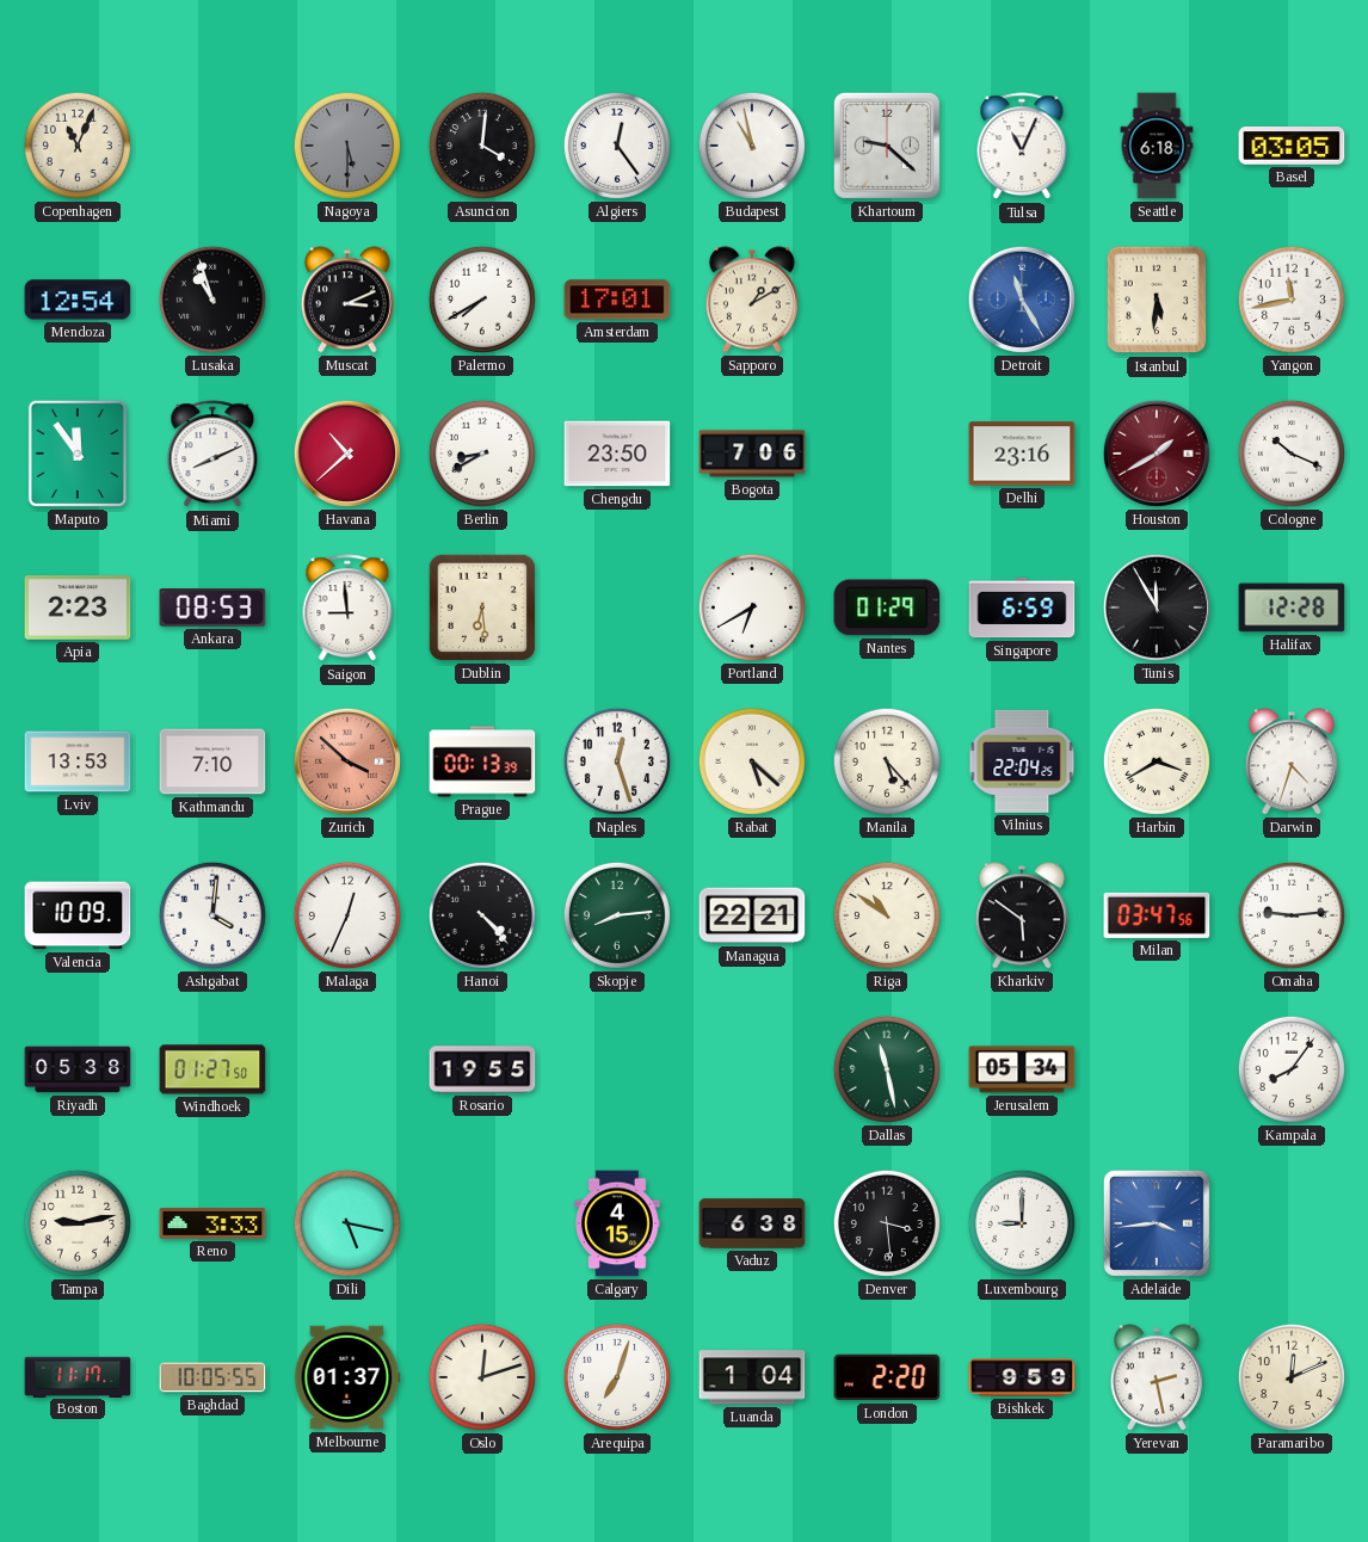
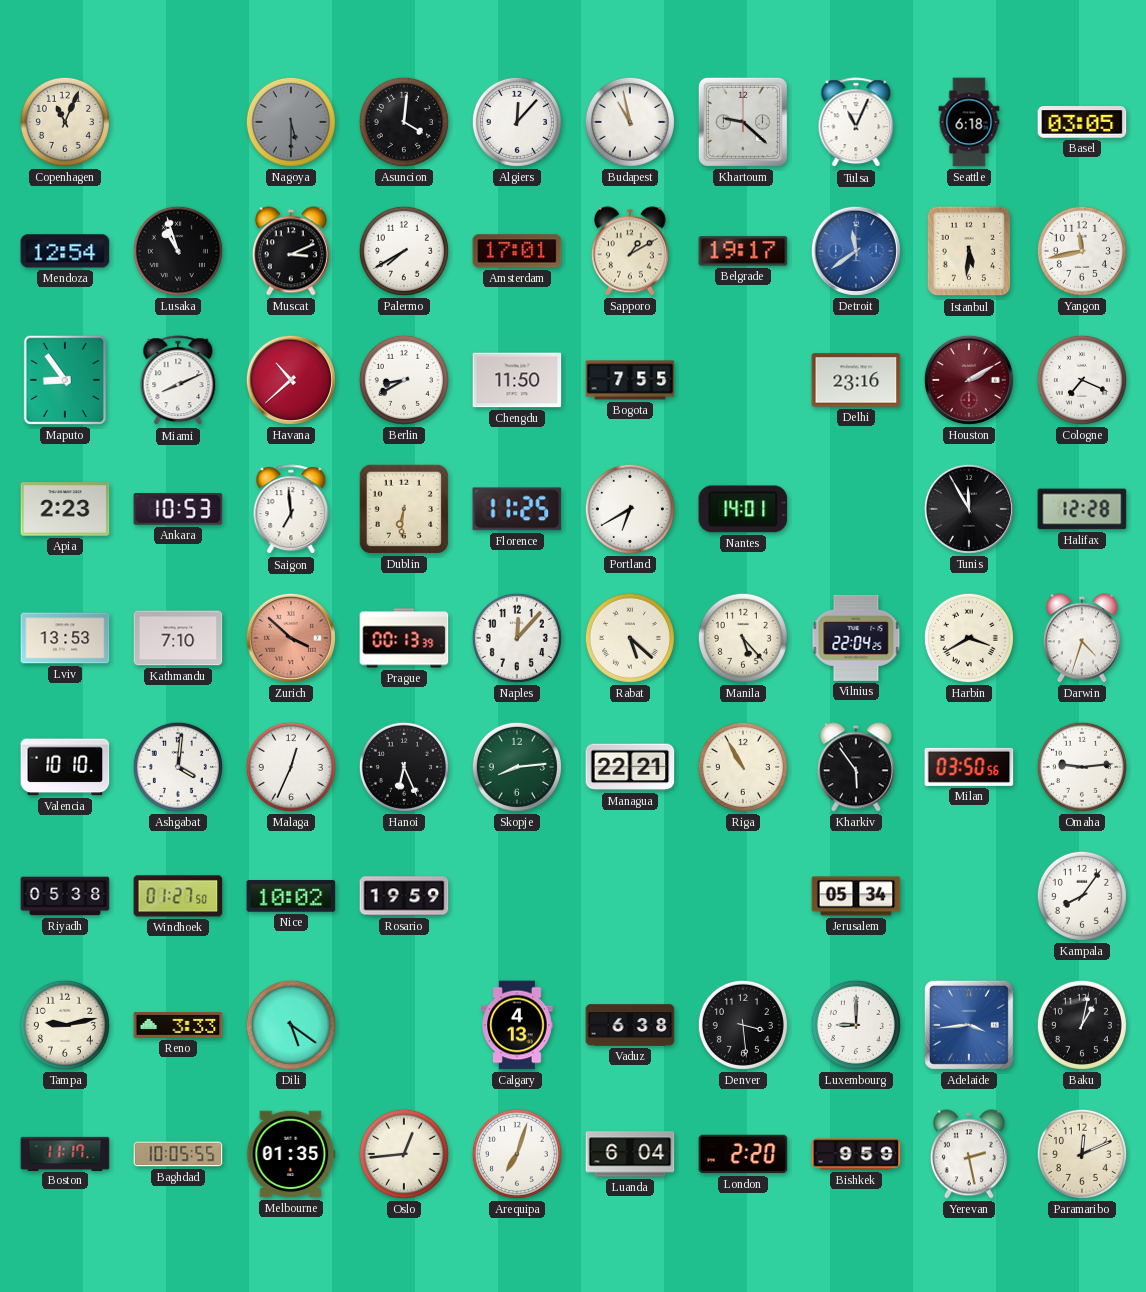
Algiers: 12:24 -> 12:07 (517, 122)
Belgrade: none -> 19:17 (743, 251)
Detroit: 11:25 -> 11:39 (856, 251)
Maputo: 11:54 -> 8:54 (65, 380)
Chengdu: 23:50 -> 11:50 (517, 380)
Bogota: 7:06 -> 7:55 (630, 380)
Houston: 1:40 -> 2:10 (969, 380)
Cologne: 10:19 -> 7:19 (1082, 380)
Ankara: 08:53 -> 10:53 (178, 510)
Saigon: 8:59 -> 6:59 (291, 510)
Dublin: 6:29 -> 6:31 (404, 509)
Florence: none -> 11:25 (517, 509)
Nantes: 01:29 -> 14:01 (743, 509)
Singapore: 6:59 -> none (1022, 607)
Naples: 12:27 -> 12:07 (517, 638)
Valencia: 10:09 -> 10:10 (65, 767)
Hanoi: 4:23 -> 6:26 (404, 767)
Riga: 10:51 -> 10:55 (743, 767)
Kharkiv: 5:51 -> 5:54 (856, 767)
Milan: 03:47 -> 03:50 (969, 767)
Nice: none -> 10:02 (291, 896)
Rosario: 19:55 -> 19:59 (404, 896)
Dallas: 11:28 -> none (887, 1069)
Dili: 5:17 -> 5:21 (291, 1025)
Calgary: 4:15 -> 4:13 (517, 1025)
Baku: none -> 1:02 (1082, 1025)
Melbourne: 01:37 -> 01:35 (291, 1154)
Oslo: 12:12 -> 12:44 (404, 1154)
Luanda: 1:04 -> 6:04 (630, 1154)
